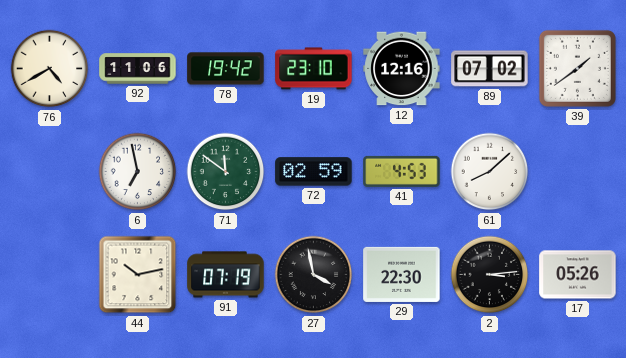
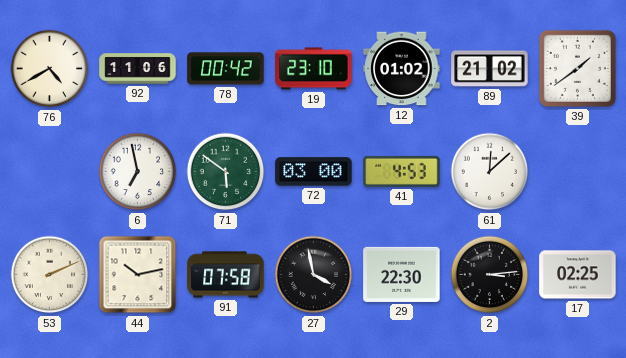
78: 19:42 -> 00:42 (226, 69)
12: 12:16 -> 01:02 (402, 69)
89: 07:02 -> 21:02 (490, 69)
71: 11:51 -> 5:51 (226, 172)
72: 02:59 -> 03:00 (314, 172)
61: 8:08 -> 12:08 (490, 172)
53: none -> 2:11 (50, 275)
91: 07:19 -> 07:58 (226, 275)
17: 05:26 -> 02:25 (578, 275)
